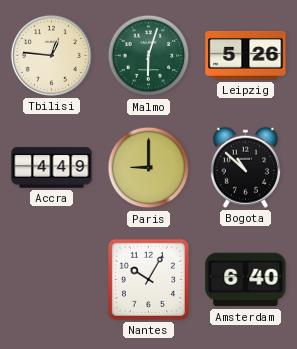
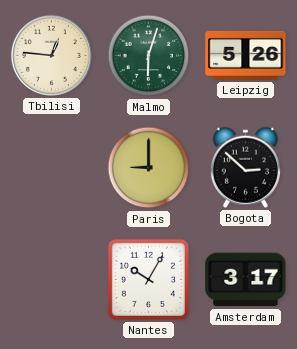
Accra: 4:49 -> none (52, 168)
Bogota: 10:52 -> 2:52 (245, 167)
Amsterdam: 6:40 -> 3:17 (246, 280)
